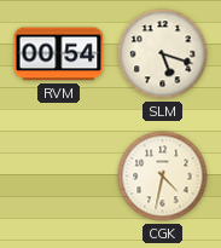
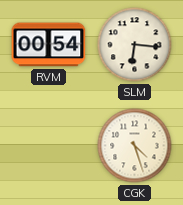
SLM: 5:18 -> 6:16 (135, 45)
CGK: 4:32 -> 4:27 (135, 146)
